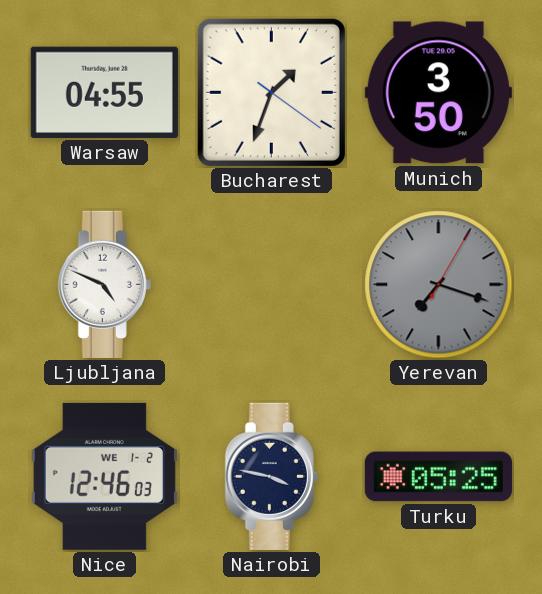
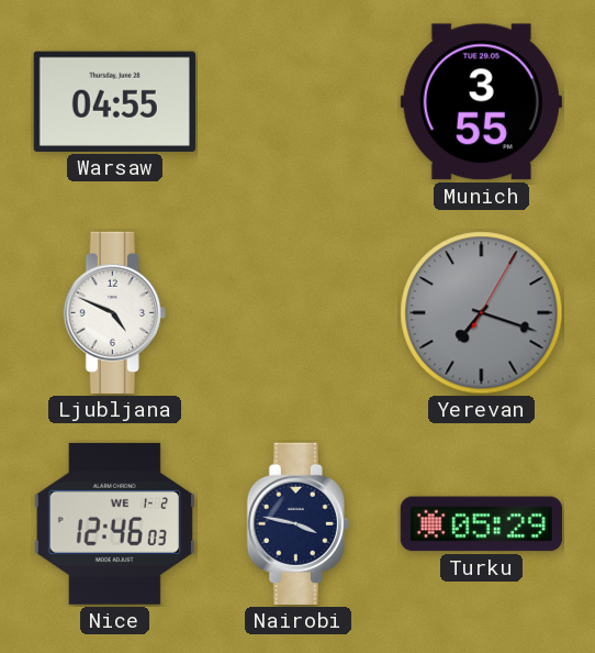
Bucharest: 1:33 -> none (271, 92)
Munich: 3:50 -> 3:55 (481, 102)
Turku: 05:25 -> 05:29 (481, 524)
